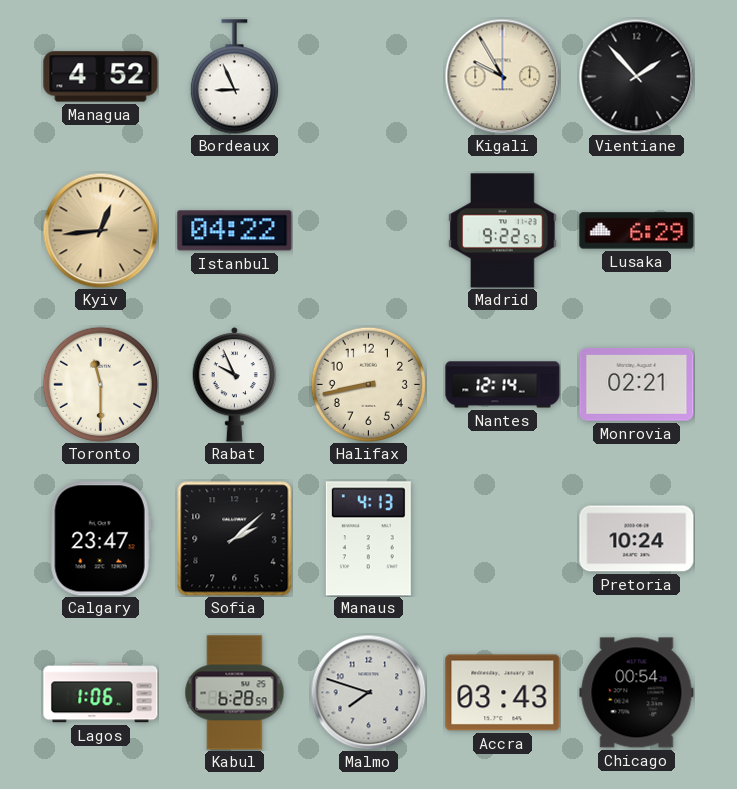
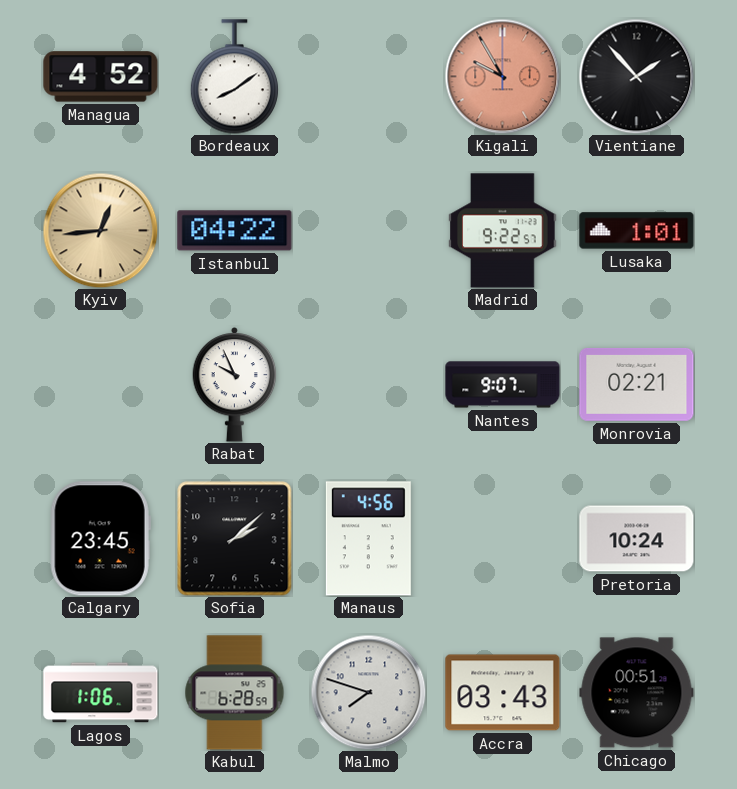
Bordeaux: 8:56 -> 8:09 (234, 77)
Kigali dial: cream -> salmon (502, 76)
Lusaka: 6:29 -> 1:01 (637, 231)
Toronto: 11:30 -> none (100, 384)
Halifax: 8:43 -> none (368, 384)
Nantes: 12:14 -> 9:07 (503, 385)
Calgary: 23:47 -> 23:45 (100, 539)
Manaus: 4:13 -> 4:56 (368, 539)
Chicago: 00:54 -> 00:51 (637, 693)
